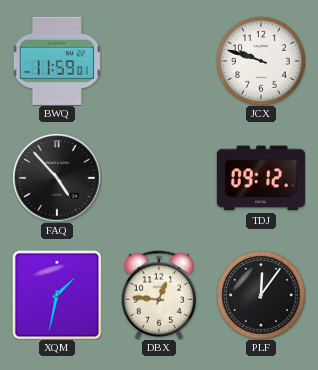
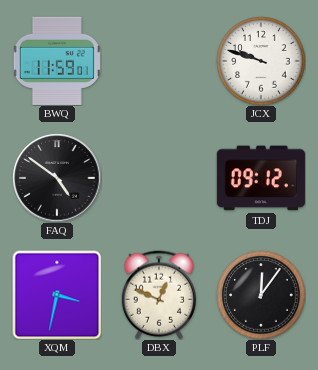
FAQ: 4:53 -> 4:51 (57, 178)
XQM: 1:32 -> 3:32 (57, 295)
DBX: 12:46 -> 12:49 (159, 295)
